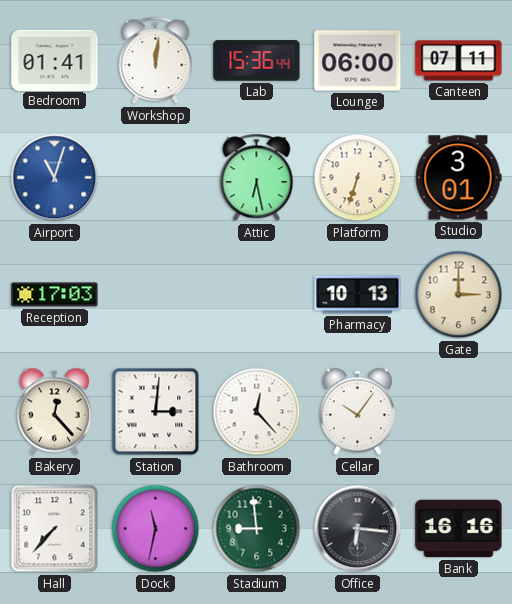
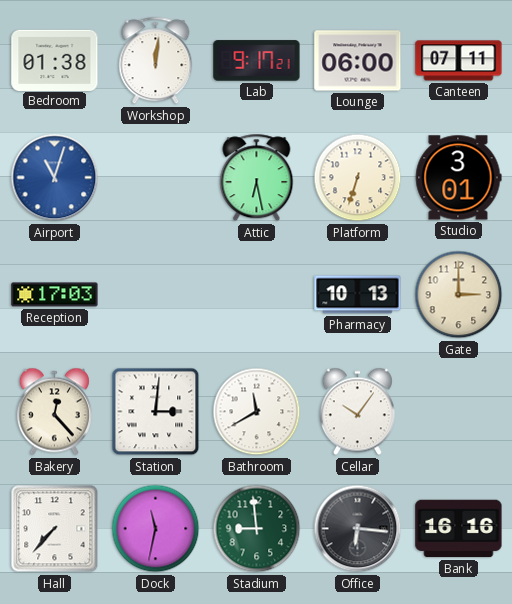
Bedroom: 01:41 -> 01:38 (55, 60)
Lab: 15:36 -> 9:17 (257, 61)
Bathroom: 12:23 -> 11:40 (257, 412)
